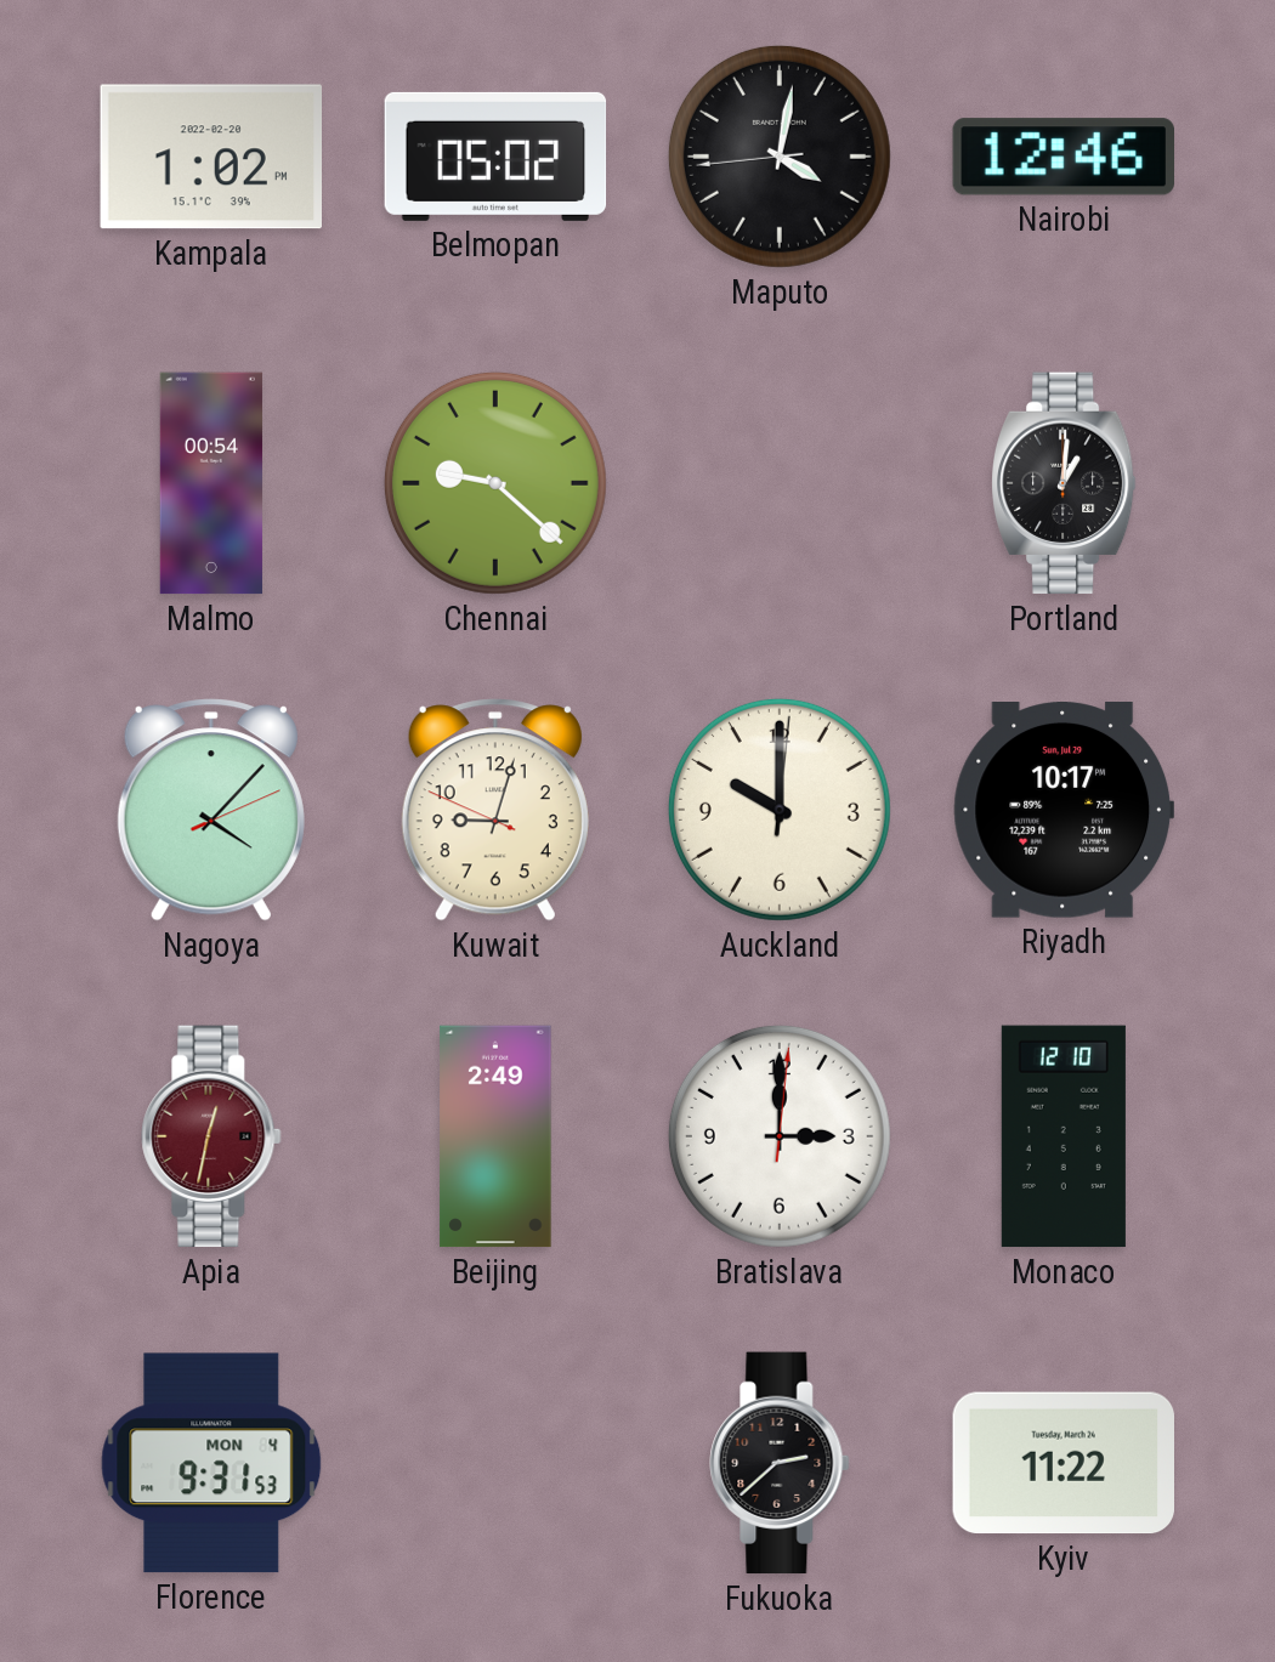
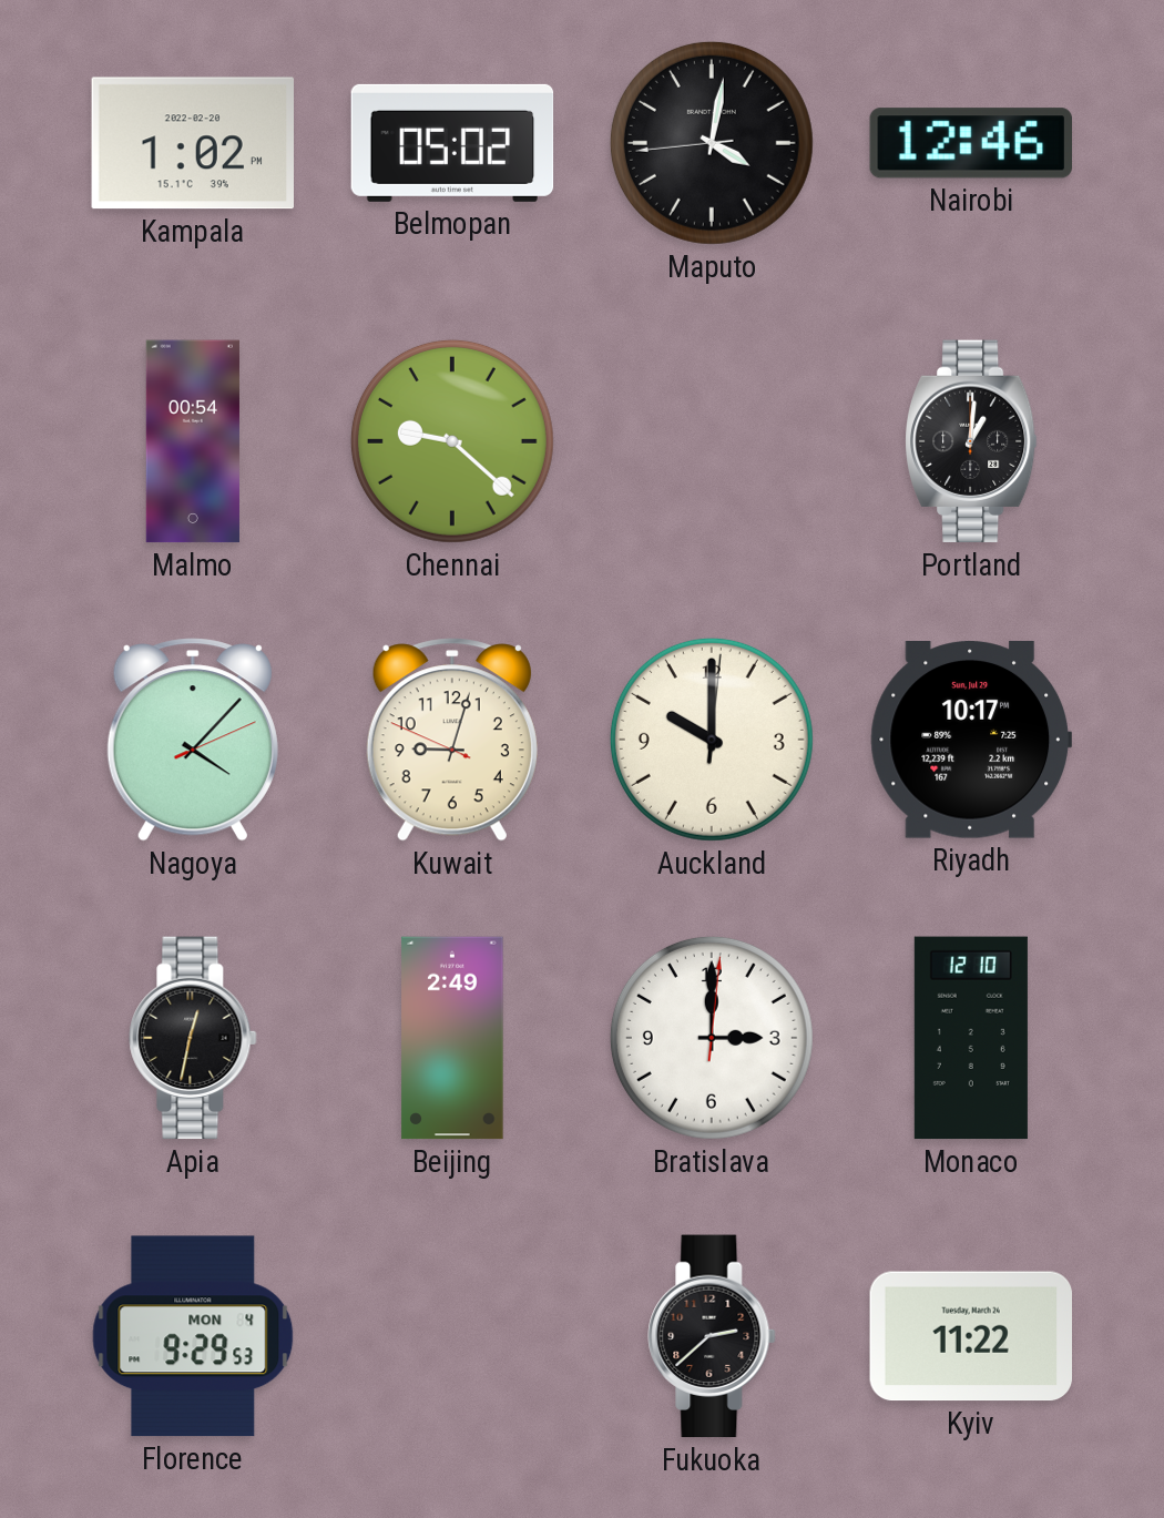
Apia dial: burgundy -> black (193, 1038)
Florence: 9:31 -> 9:29 (193, 1336)
